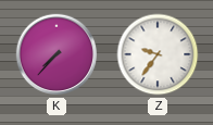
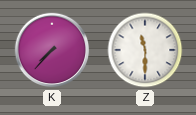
Z: 9:36 -> 11:30 (145, 50)
